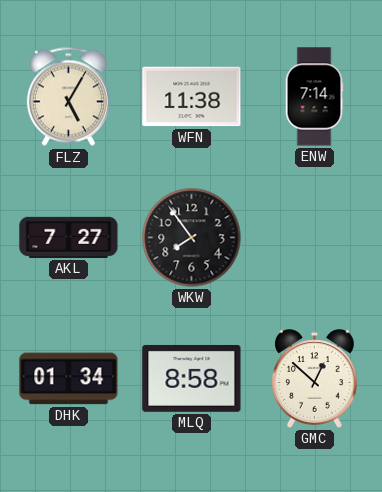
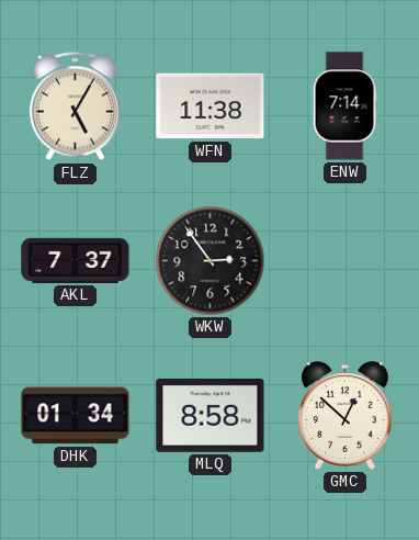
AKL: 7:27 -> 7:37 (76, 260)
WKW: 7:54 -> 2:54 (211, 261)
